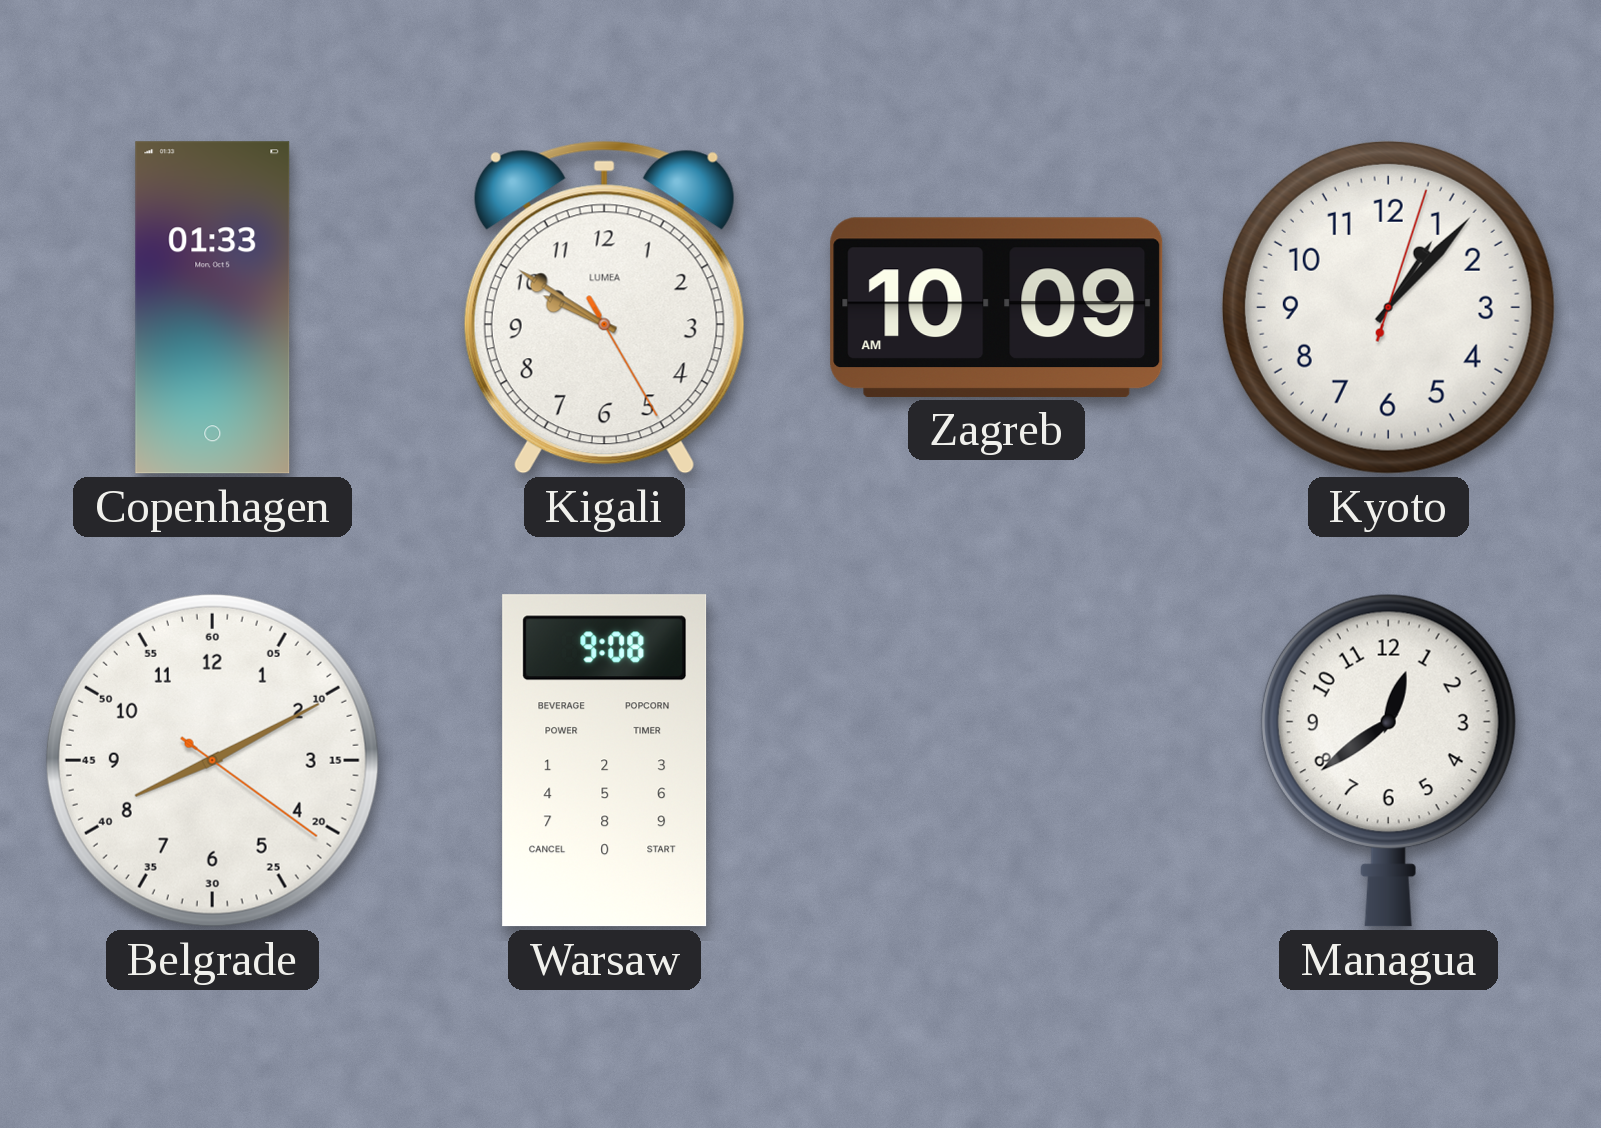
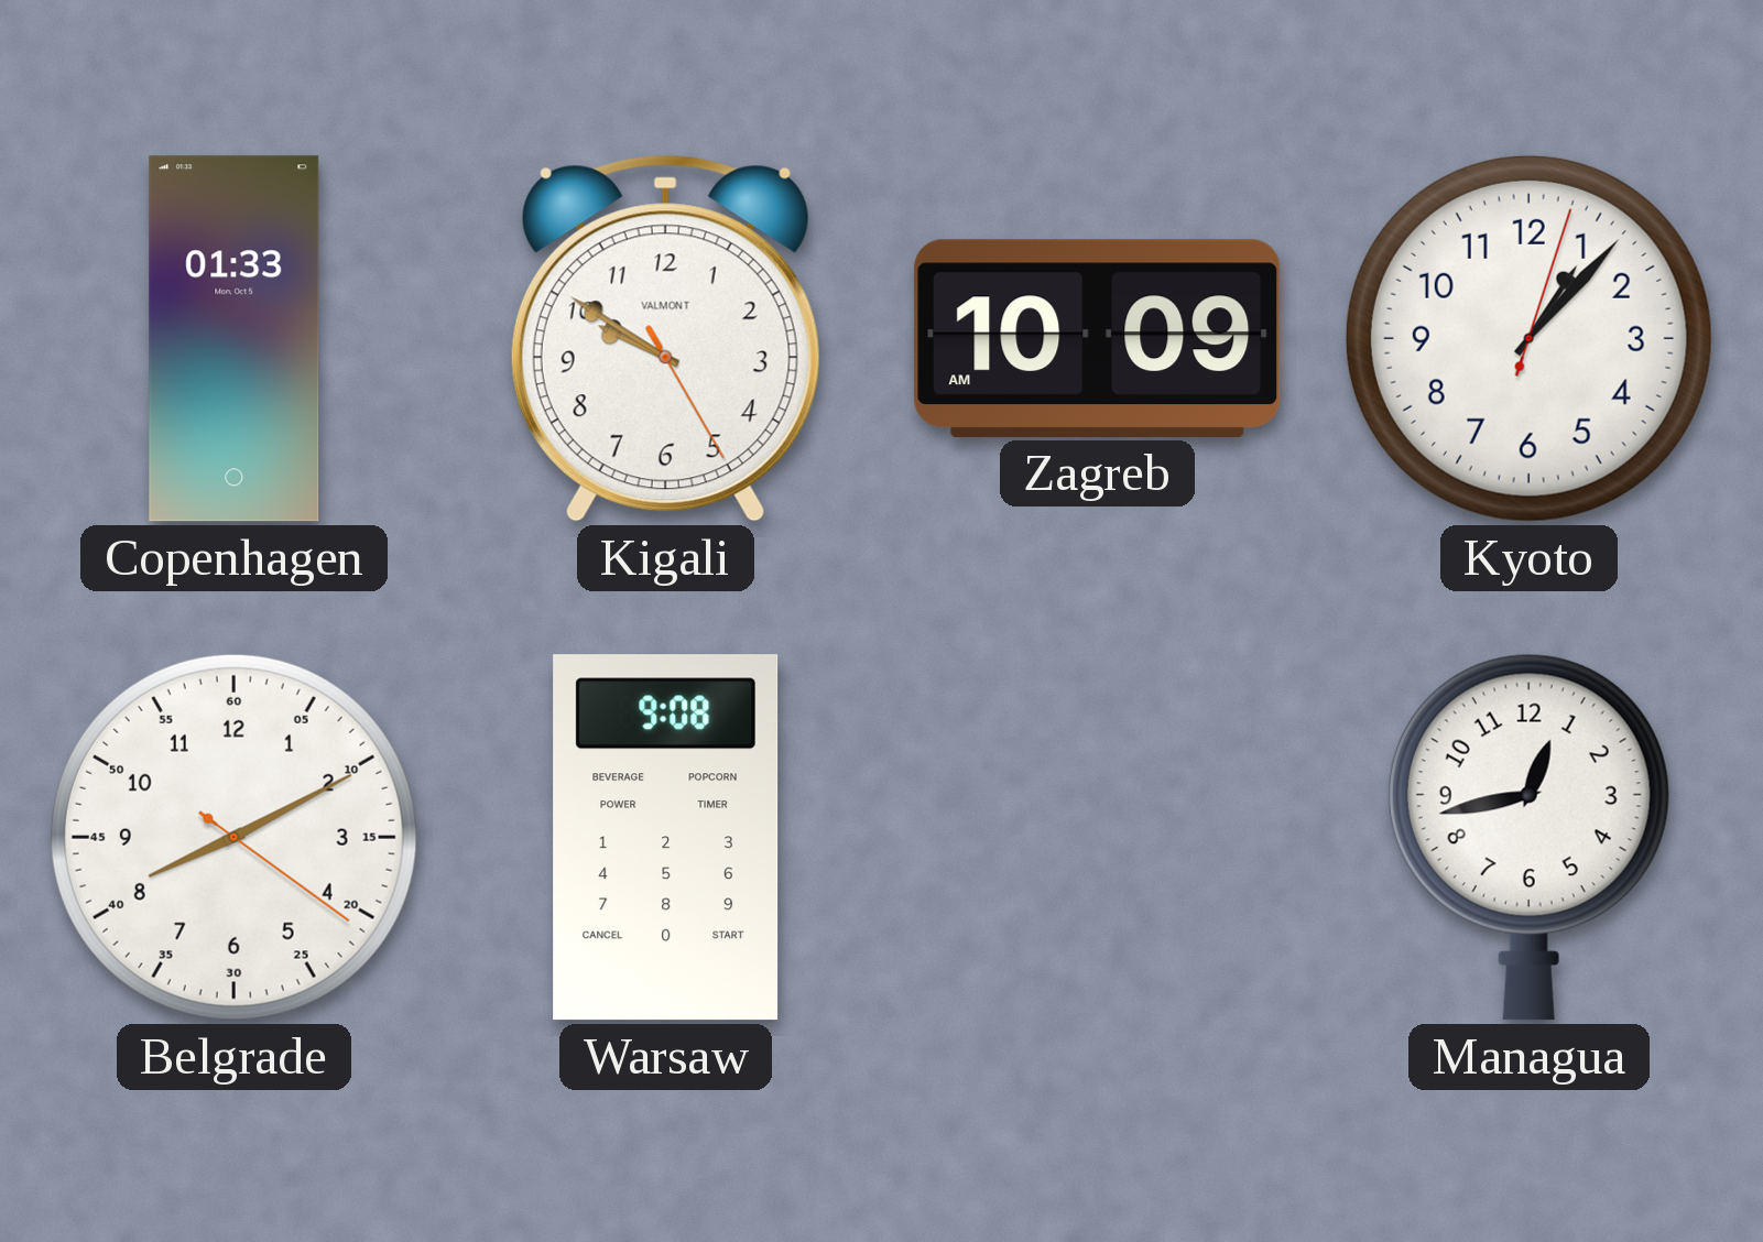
Kigali brand: LUMEA -> VALMONT (665, 338)
Managua: 12:39 -> 12:43 (1528, 837)
